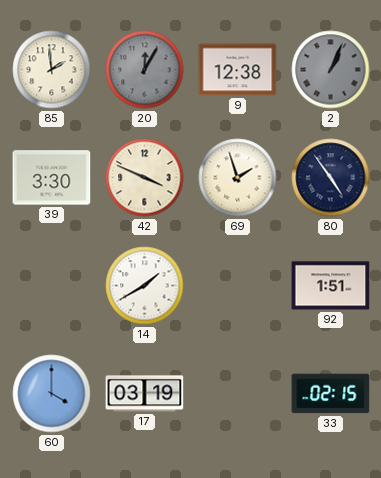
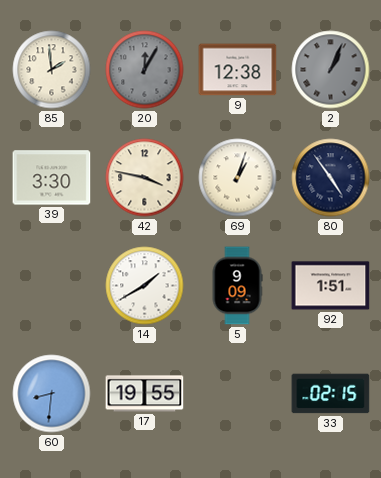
42: 3:49 -> 3:47 (145, 178)
69: 1:57 -> 1:03 (238, 178)
5: none -> 9:09 (237, 286)
60: 4:00 -> 8:31 (52, 394)
17: 03:19 -> 19:55 (145, 394)
